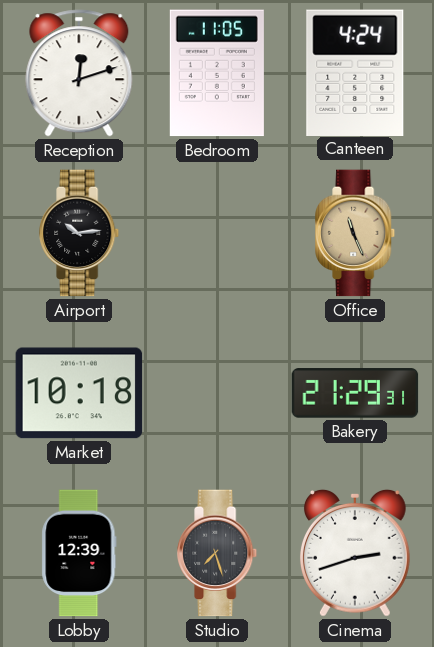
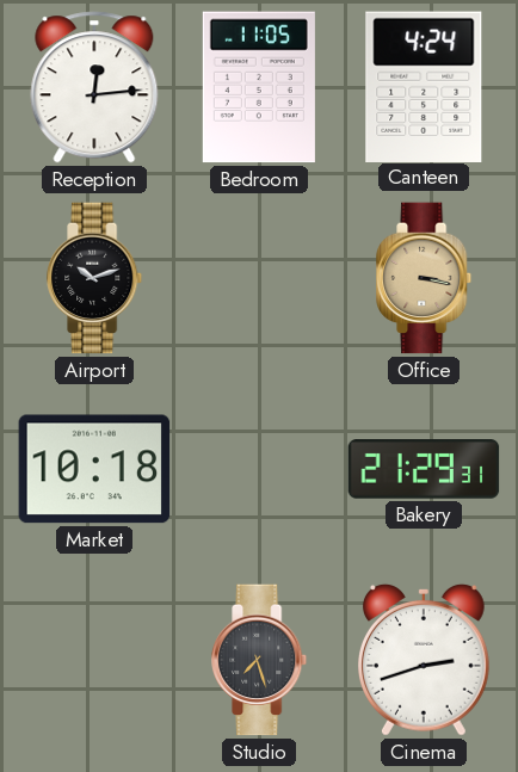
Reception: 12:12 -> 12:14 (94, 87)
Airport: 10:14 -> 10:12 (95, 278)
Office: 11:26 -> 3:17 (425, 278)
Lobby: 12:39 -> none (79, 553)
